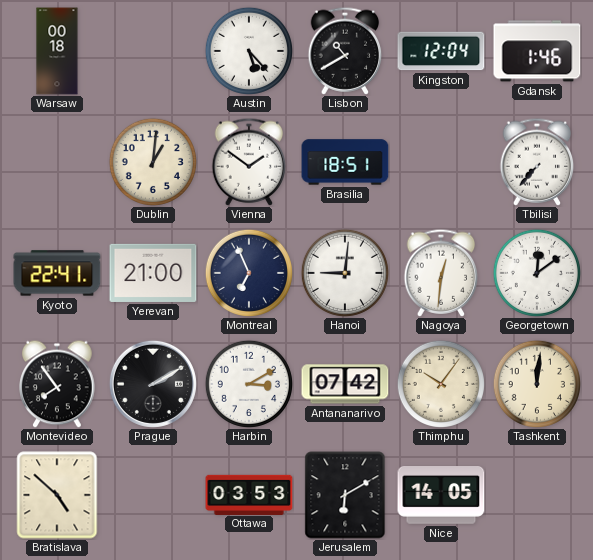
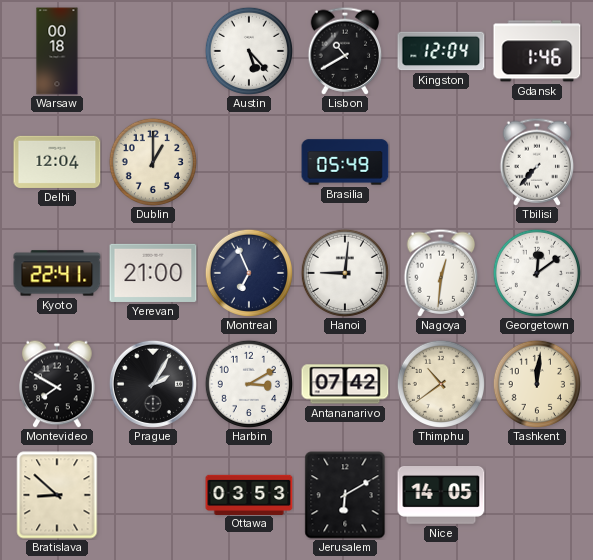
Delhi: none -> 12:04 (57, 162)
Dublin: 1:01 -> 1:00 (153, 162)
Vienna: 1:51 -> none (249, 162)
Brasilia: 18:51 -> 05:49 (345, 162)
Montevideo: 7:54 -> 7:50 (57, 384)
Prague: 2:10 -> 2:05 (153, 384)
Thimphu: 10:06 -> 10:39 (441, 384)
Bratislava: 4:52 -> 8:52 (57, 495)
